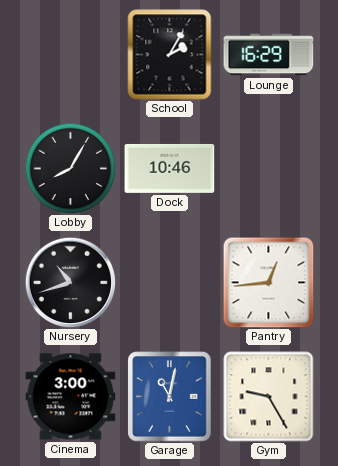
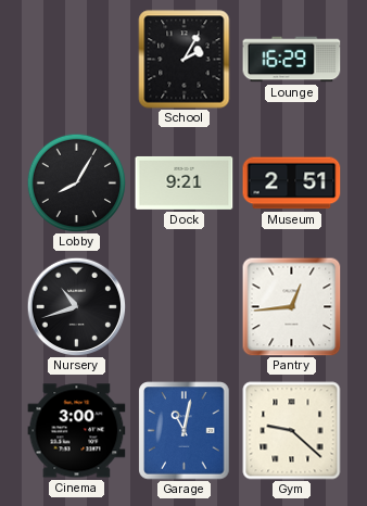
Dock: 10:46 -> 9:21 (185, 182)
Museum: none -> 2:51 (292, 184)
Gym: 9:25 -> 9:22 (292, 431)
